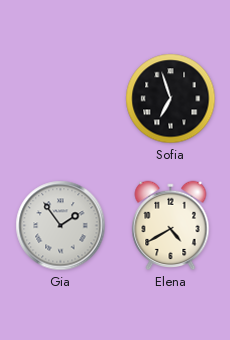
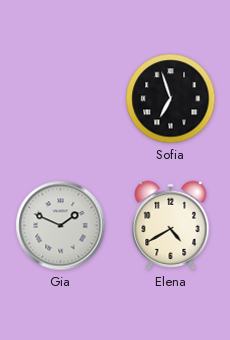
Gia: 1:54 -> 1:49 (61, 226)
